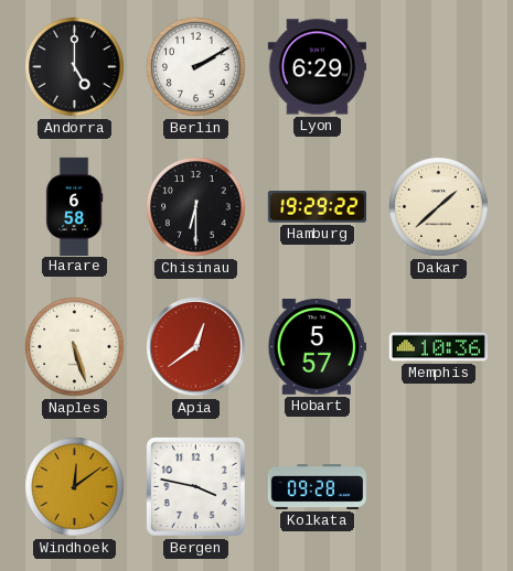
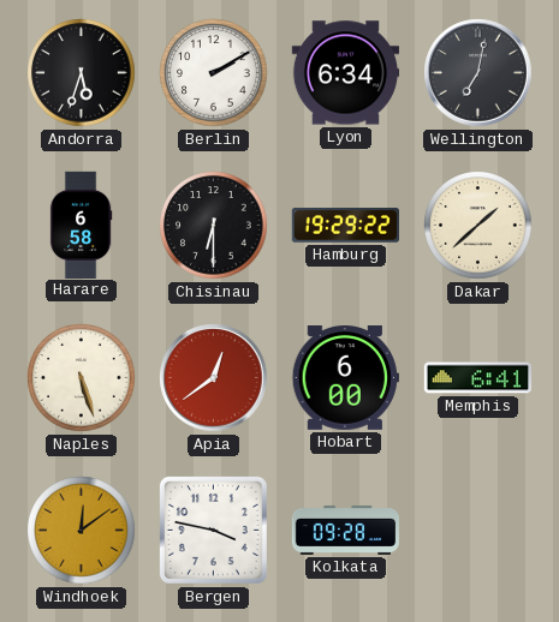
Andorra: 5:00 -> 5:33 (82, 73)
Lyon: 6:29 -> 6:34 (345, 73)
Wellington: none -> 7:02 (478, 73)
Hobart: 5:57 -> 6:00 (345, 378)
Memphis: 10:36 -> 6:41 (477, 378)
